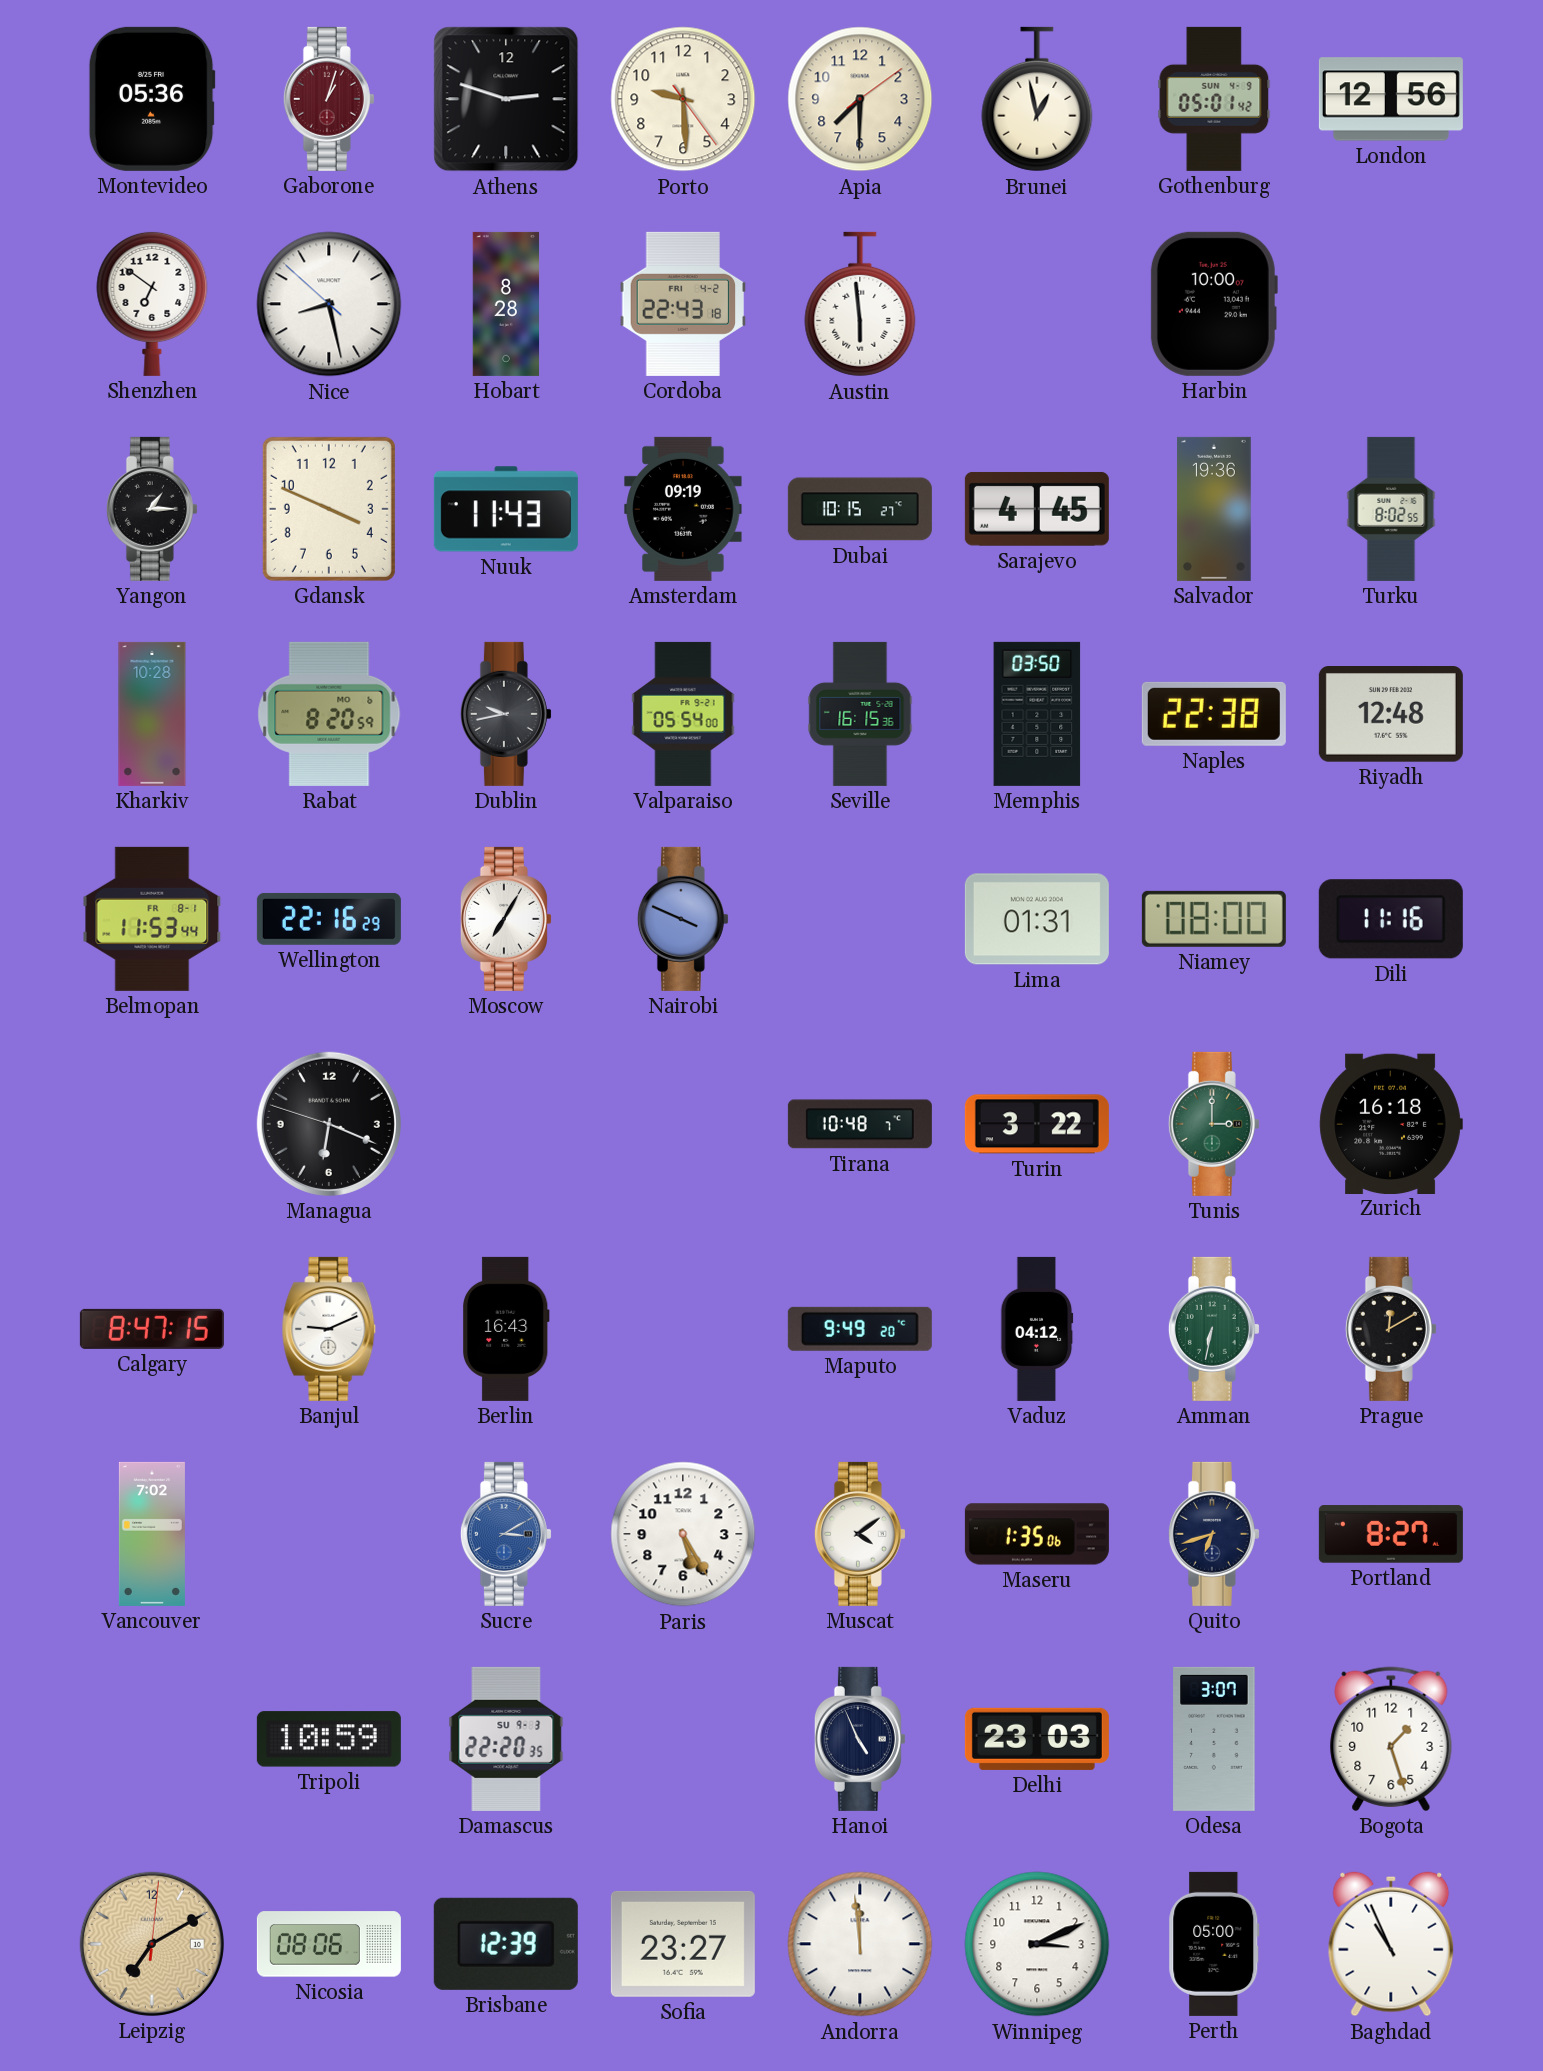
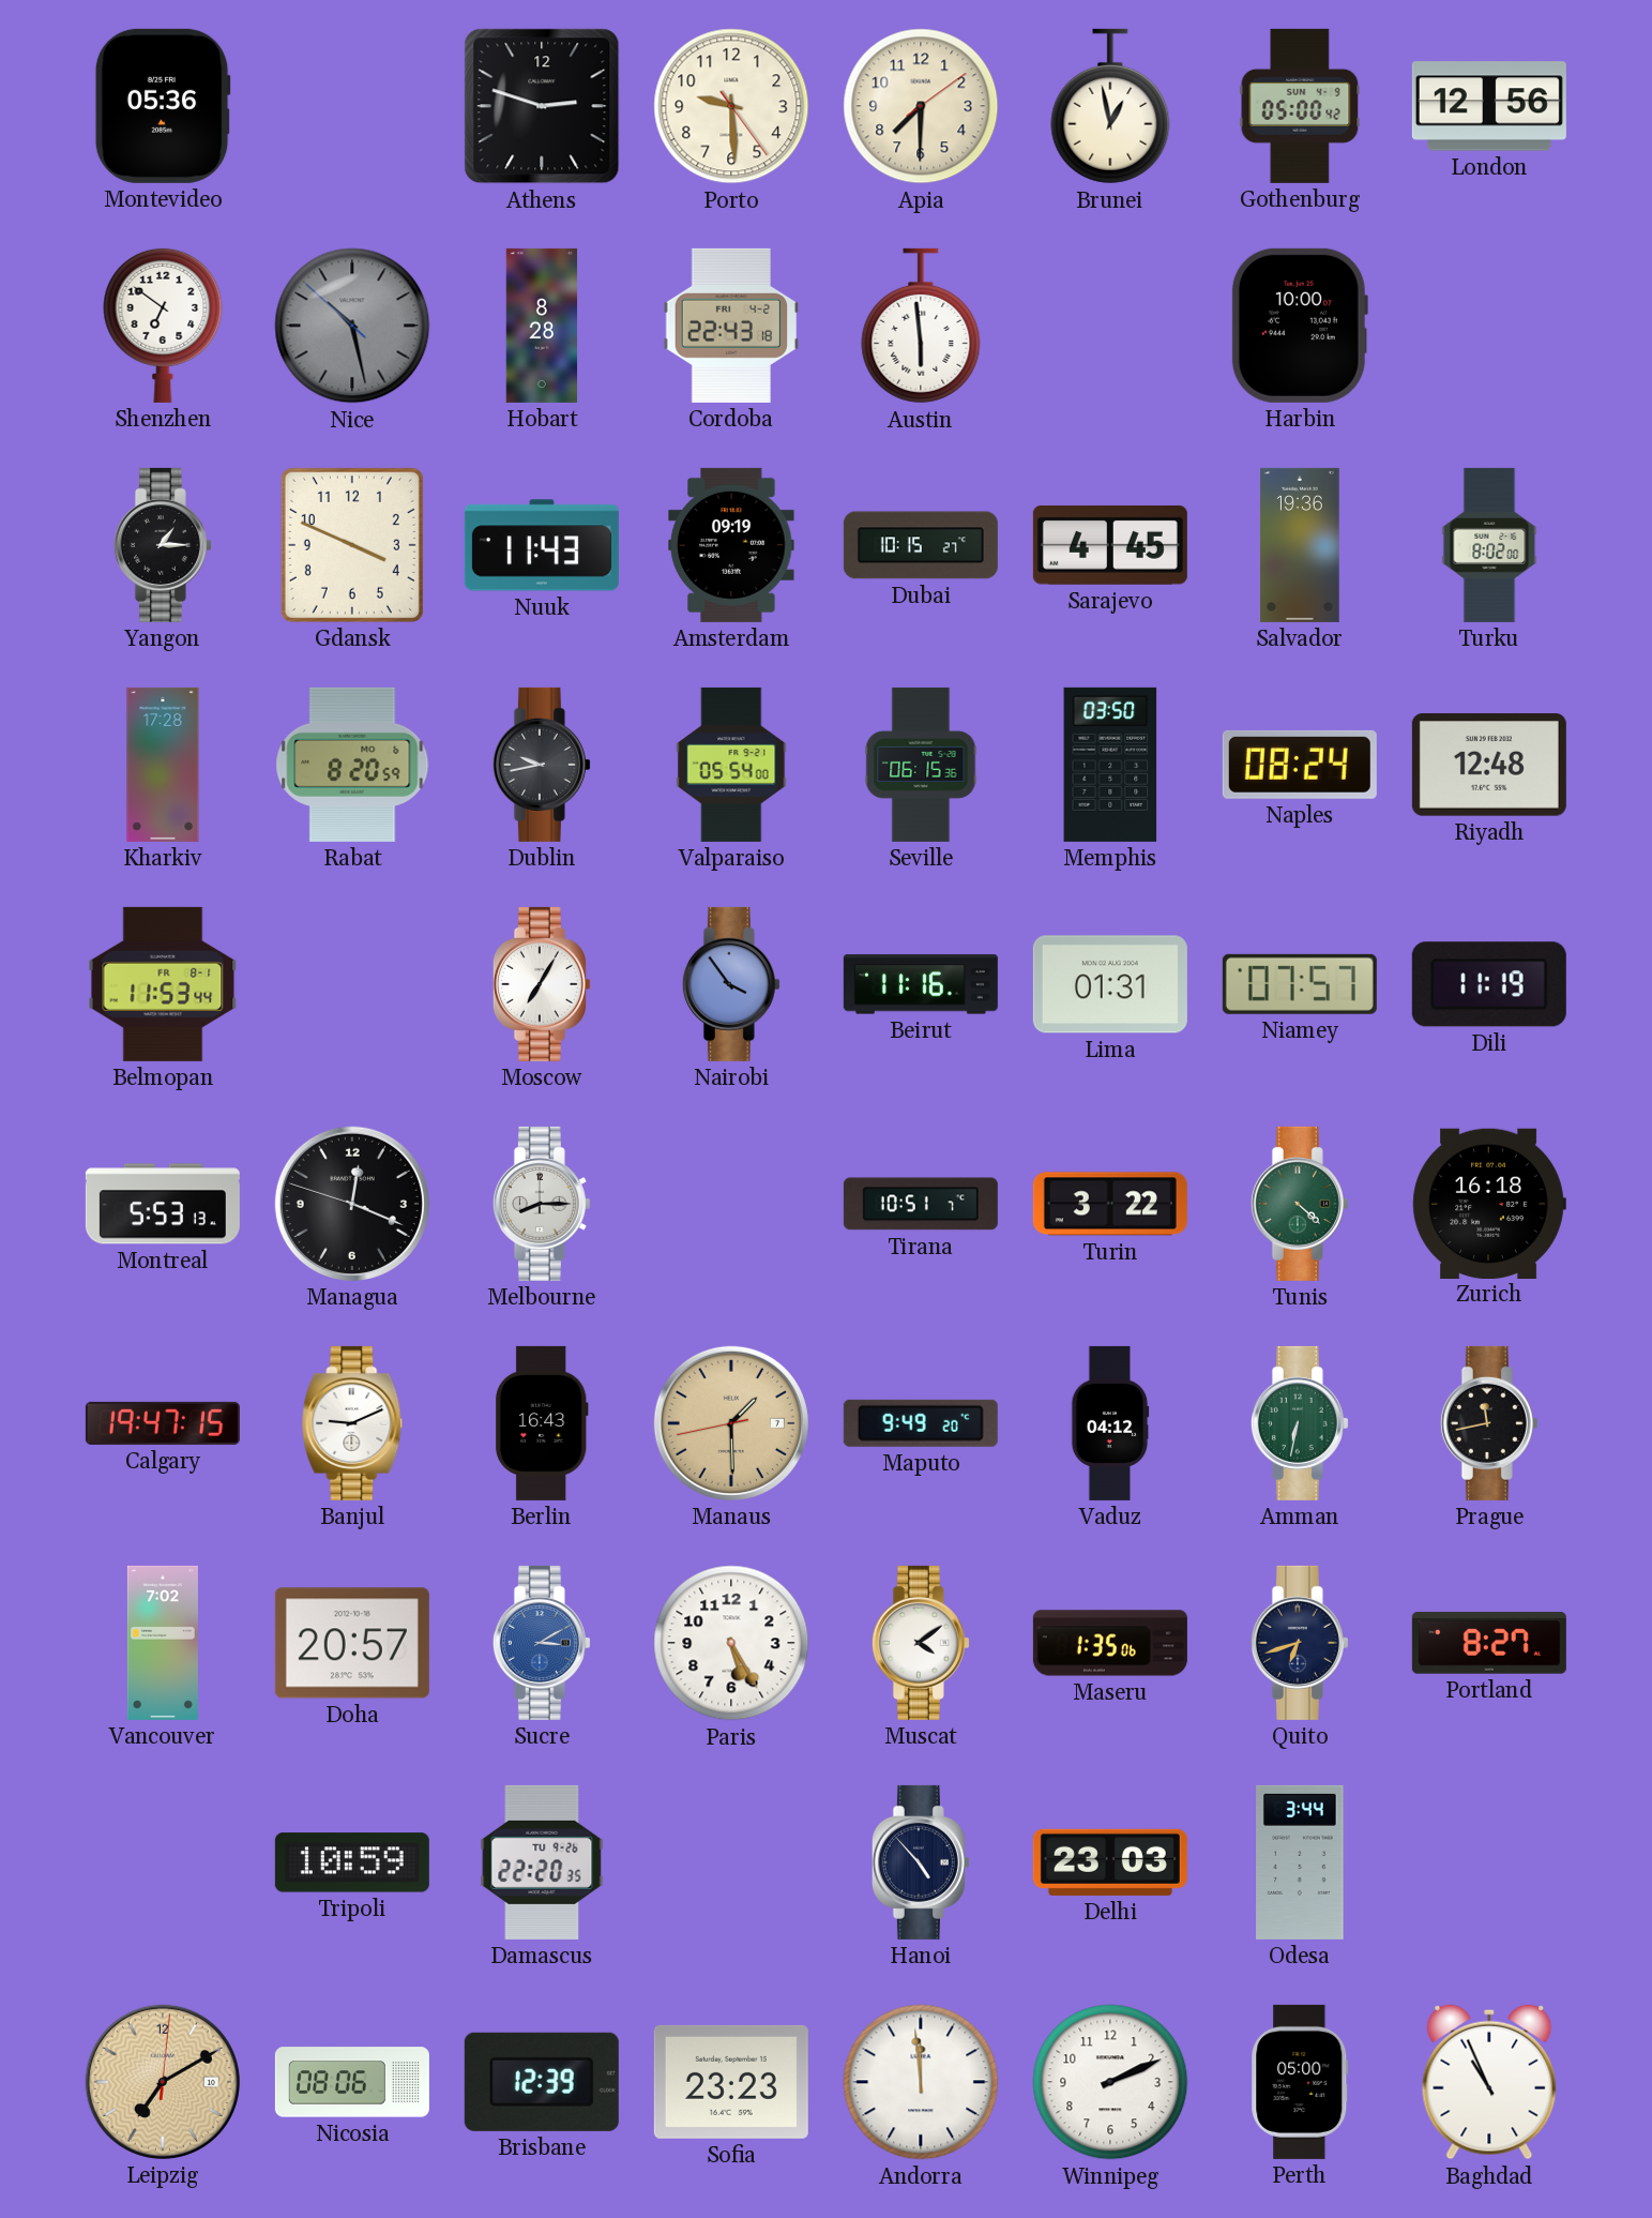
Gaborone: 1:03 -> none (329, 99)
Gothenburg: 05:01 -> 05:00 (1300, 106)
Nice: 8:27 -> 10:27 (352, 326)
Nice dial: white -> grey (352, 326)
Turku: 8:02:55 -> 8:02:00 (1489, 545)
Kharkiv: 10:28 -> 17:28 (163, 765)
Seville: 16:15 -> 06:15 (921, 765)
Naples: 22:38 -> 08:24 (1300, 765)
Wellington: 22:16 -> none (329, 919)
Nairobi: 3:49 -> 3:54 (731, 984)
Beirut: none -> 11:16 (921, 984)
Niamey: 08:00 -> 07:57 (1300, 984)
Dili: 11:16 -> 11:19 (1489, 984)
Montreal: none -> 5:53 (163, 1204)
Managua: 6:18 -> 12:18 (352, 1204)
Melbourne: none -> 8:15 (542, 1204)
Tirana: 10:48 -> 10:51 (921, 1204)
Tunis: 3:00 -> 4:22 (1300, 1204)
Calgary: 8:47 -> 19:47 (163, 1423)
Manaus: none -> 1:29 (731, 1423)
Prague: 12:10 -> 11:43 (1489, 1423)
Doha: none -> 20:57 (352, 1643)
Damascus date: SU 9-3 -> TU 9-26 (542, 1862)
Hanoi: 4:56 -> 4:53 (921, 1862)
Odesa: 3:07 -> 3:44 (1300, 1862)
Bogota: 1:27 -> none (1391, 1739)
Sofia: 23:27 -> 23:23 (731, 2082)
Winnipeg: 3:11 -> 2:11 (1110, 2082)
